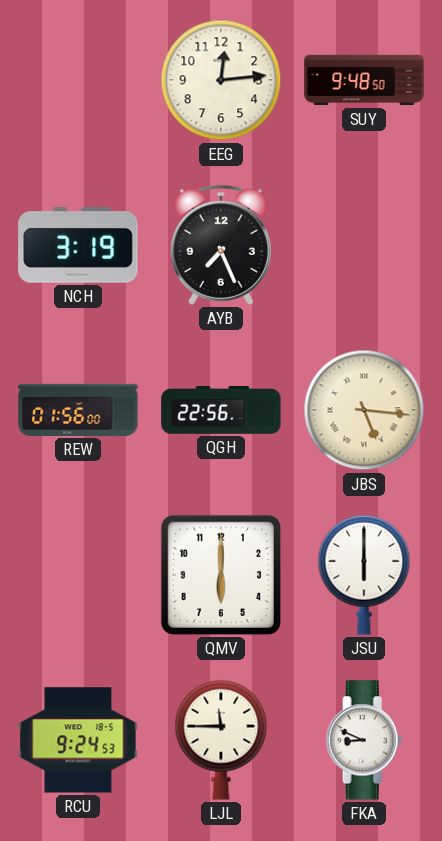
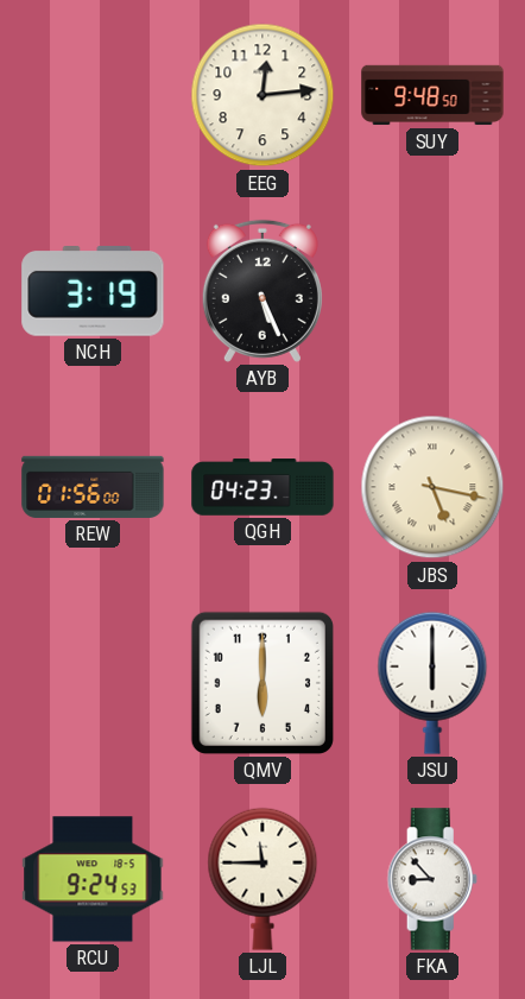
AYB: 7:26 -> 5:26 (262, 291)
QGH: 22:56 -> 04:23 (262, 487)
JBS: 5:16 -> 5:17 (432, 487)
FKA: 8:49 -> 8:53 (432, 879)
